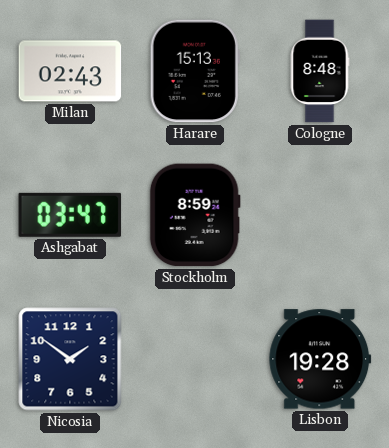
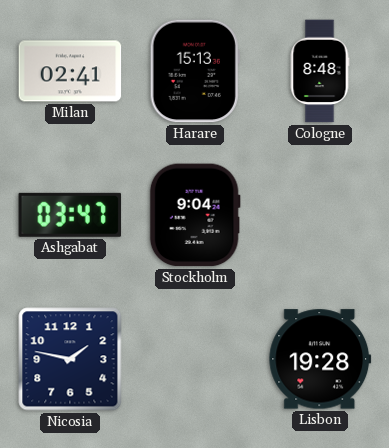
Milan: 02:43 -> 02:41 (70, 71)
Stockholm: 8:59 -> 9:04 (195, 215)
Nicosia: 1:51 -> 1:47 (70, 359)
